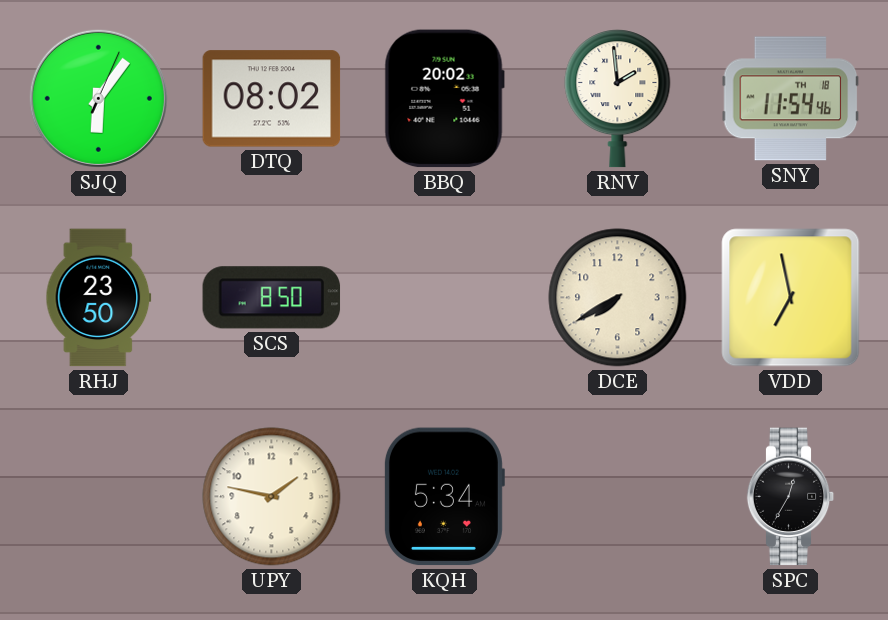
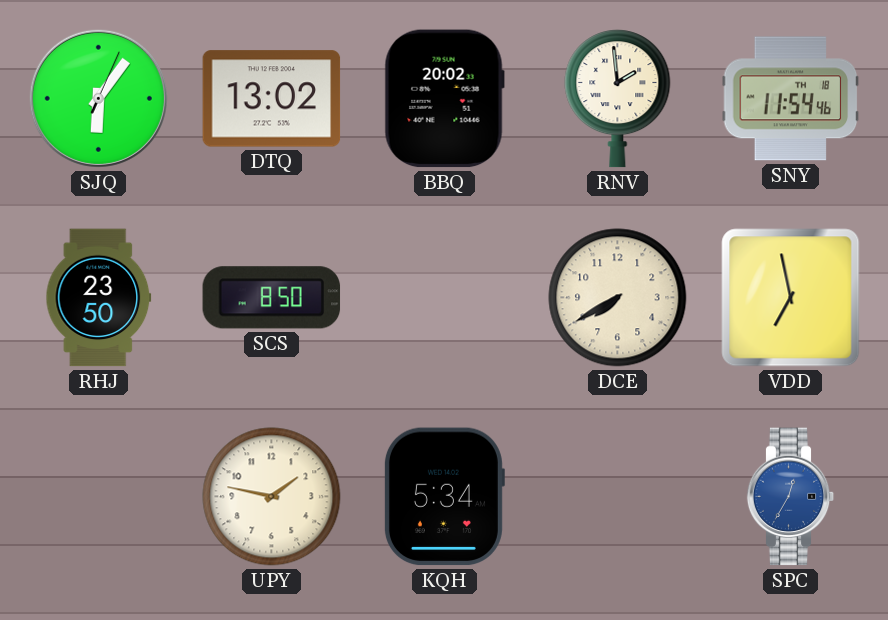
DTQ: 08:02 -> 13:02 (272, 99)
SPC dial: black -> blue (791, 497)
